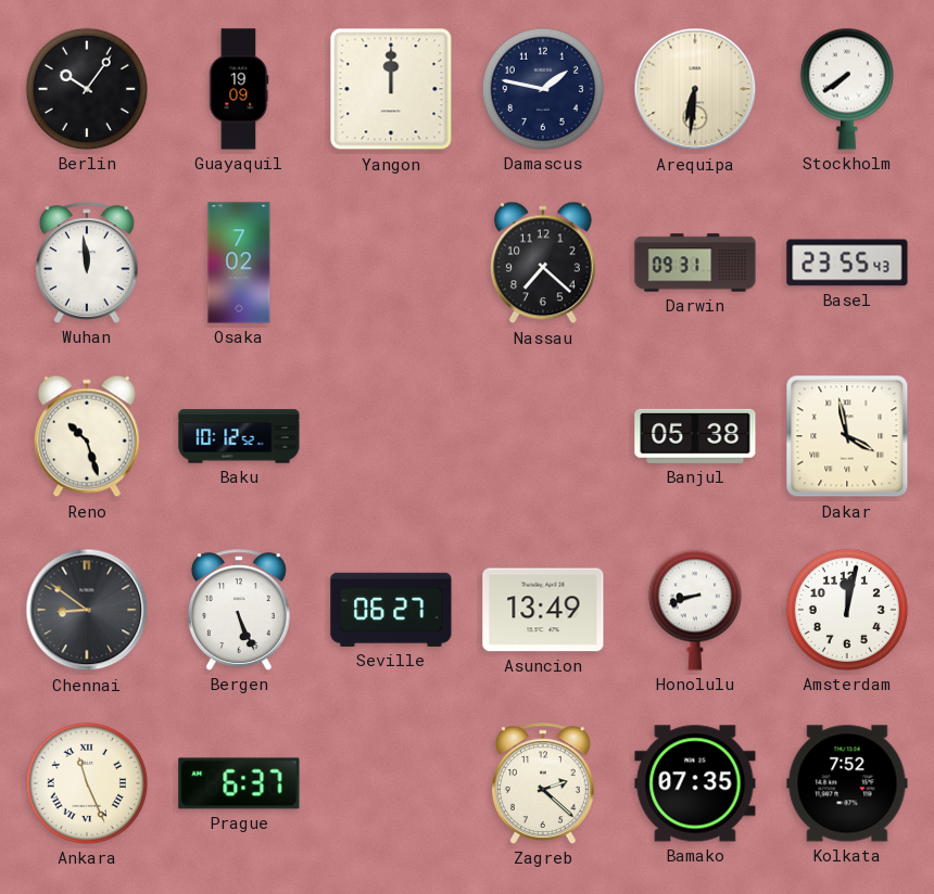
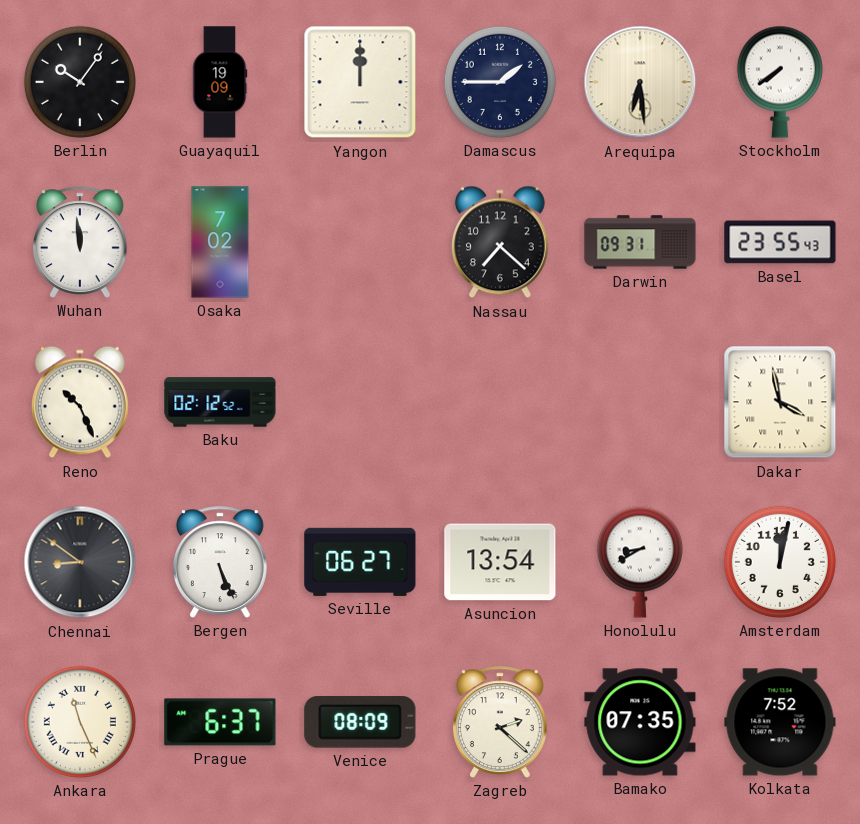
Damascus: 1:47 -> 1:45 (500, 82)
Arequipa: 6:31 -> 6:29 (640, 82)
Reno: 10:27 -> 10:26 (80, 402)
Baku: 10:12 -> 02:12 (220, 402)
Banjul: 05:38 -> none (695, 436)
Asuncion: 13:49 -> 13:54 (500, 562)
Honolulu: 8:42 -> 8:40 (640, 562)
Venice: none -> 08:09 (360, 722)
